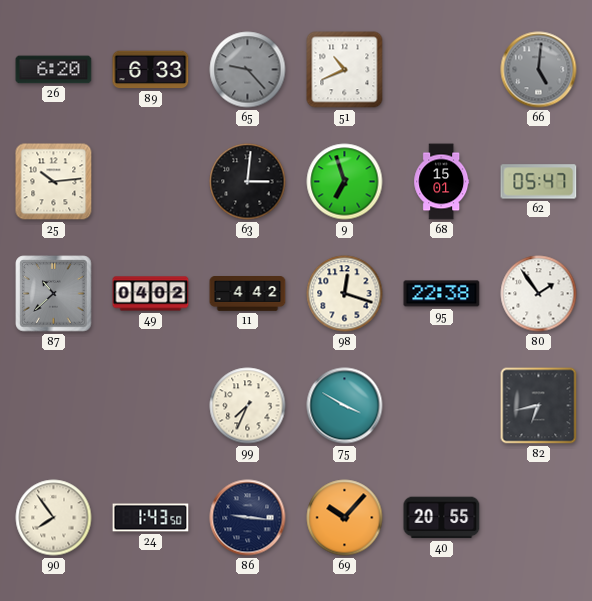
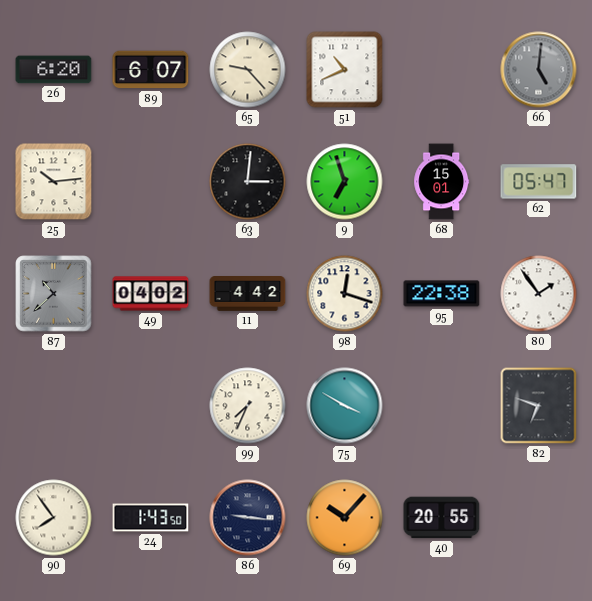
89: 6:33 -> 6:07 (151, 70)
65 dial: grey -> cream (248, 70)
82: 6:43 -> 6:48 (539, 406)
